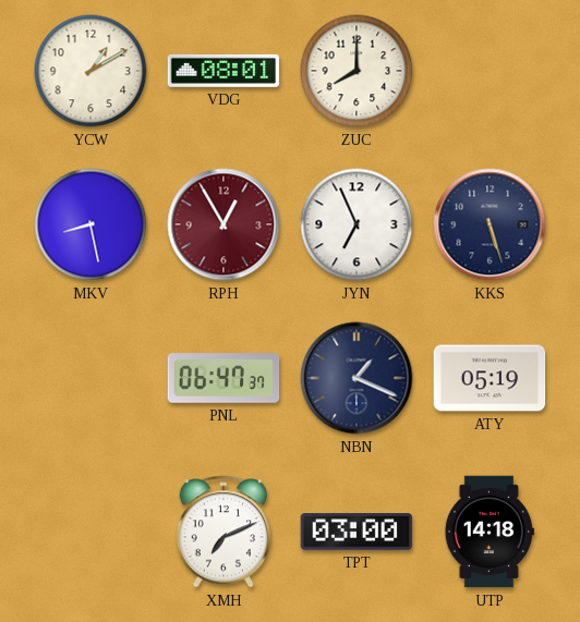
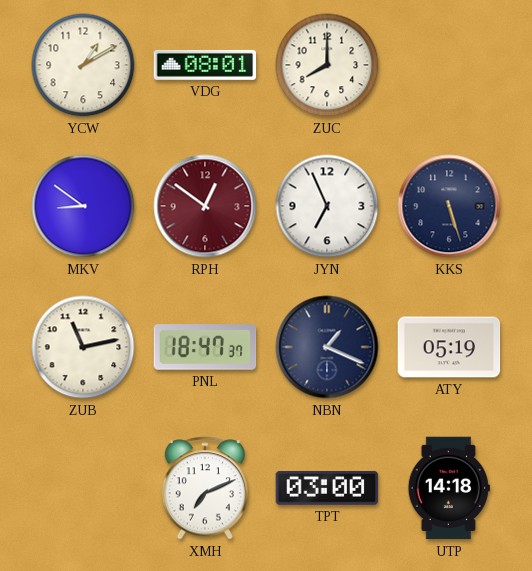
MKV: 8:28 -> 8:51 (83, 206)
RPH: 12:55 -> 12:51 (205, 206)
ZUB: none -> 11:13 (83, 347)
PNL: 06:47 -> 18:47 (205, 347)
